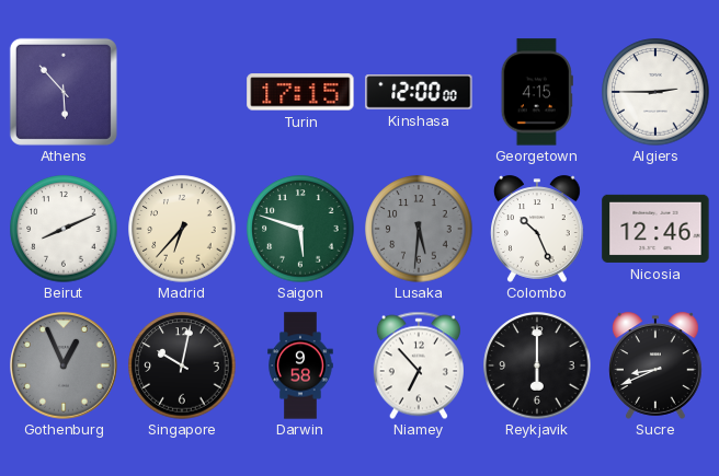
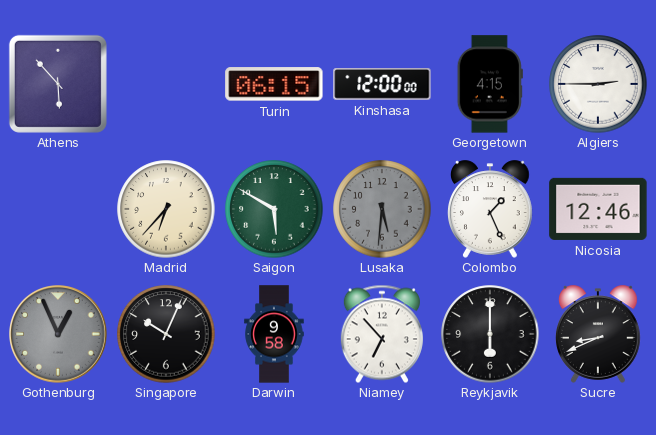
Turin: 17:15 -> 06:15 (274, 84)
Beirut: 8:11 -> none (64, 229)
Saigon: 5:48 -> 5:50 (274, 209)
Colombo: 10:26 -> 1:26 (491, 209)
Singapore: 10:02 -> 10:04 (166, 334)
